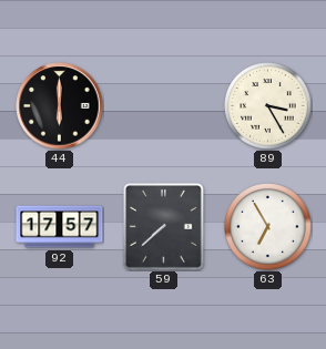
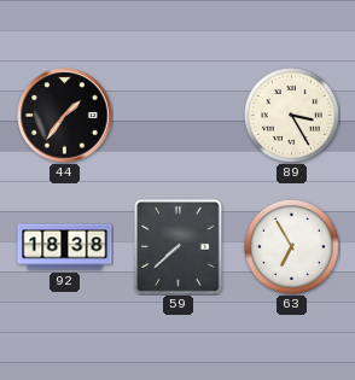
44: 6:00 -> 1:36 (65, 116)
92: 17:57 -> 18:38 (65, 247)
